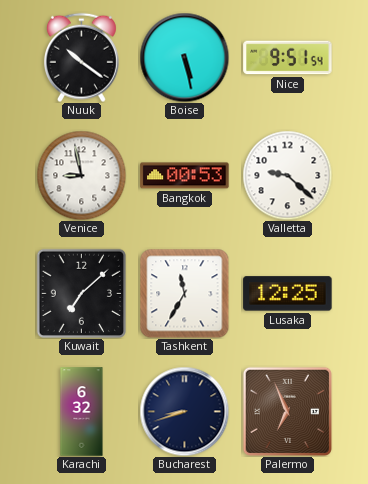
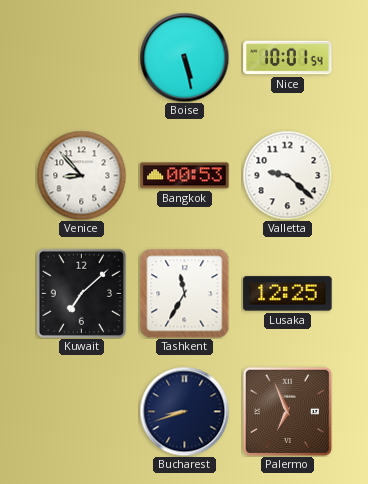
Nuuk: 10:21 -> none (81, 57)
Nice: 9:51 -> 10:01 (288, 58)
Venice: 8:58 -> 8:53 (81, 175)
Karachi: 6:32 -> none (82, 412)
